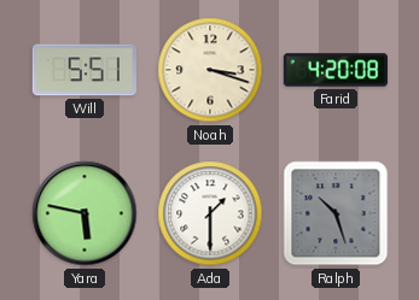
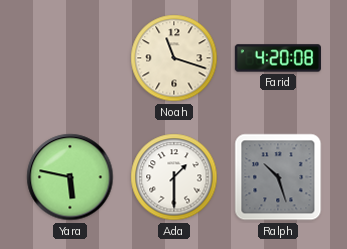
Will: 5:51 -> none (85, 70)
Noah: 3:18 -> 11:18 (174, 58)
